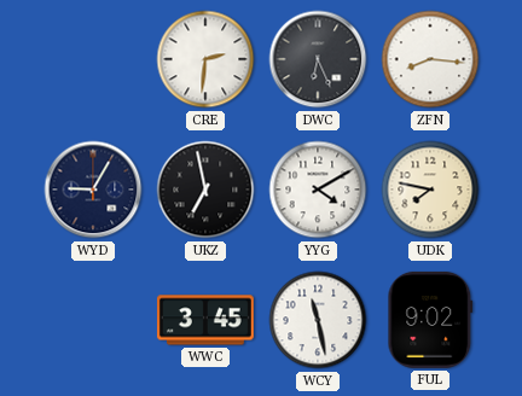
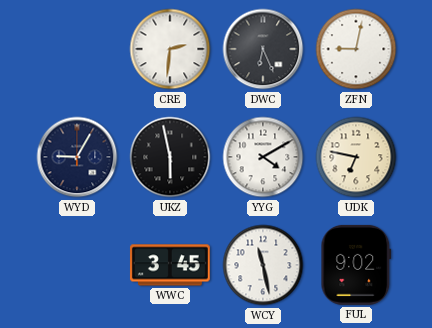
ZFN: 8:16 -> 9:02 (356, 49)
UKZ: 6:58 -> 5:58 (170, 157)
UDK: 7:47 -> 6:47 (356, 157)
